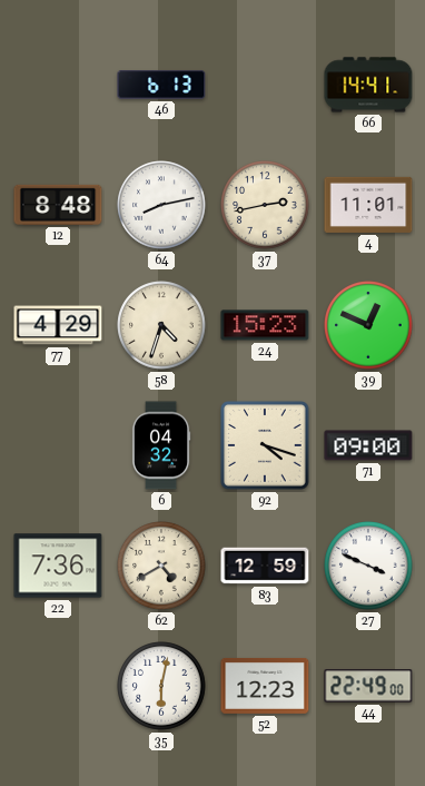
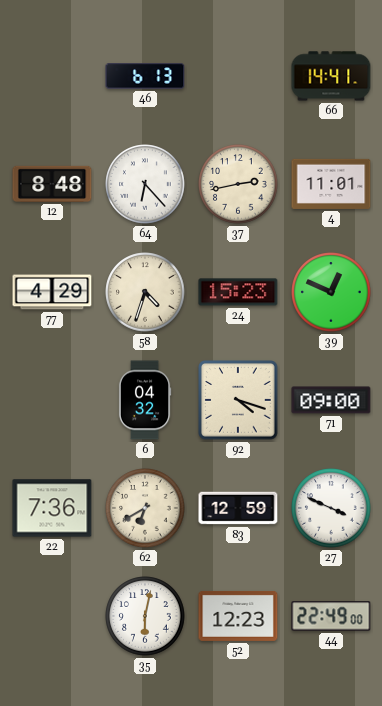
64: 8:13 -> 6:23 (145, 184)
62: 4:40 -> 6:40 (145, 508)
